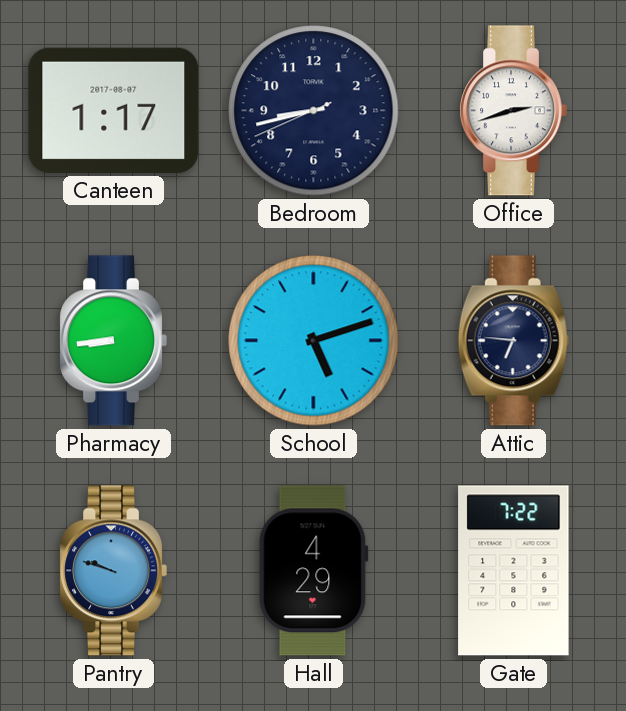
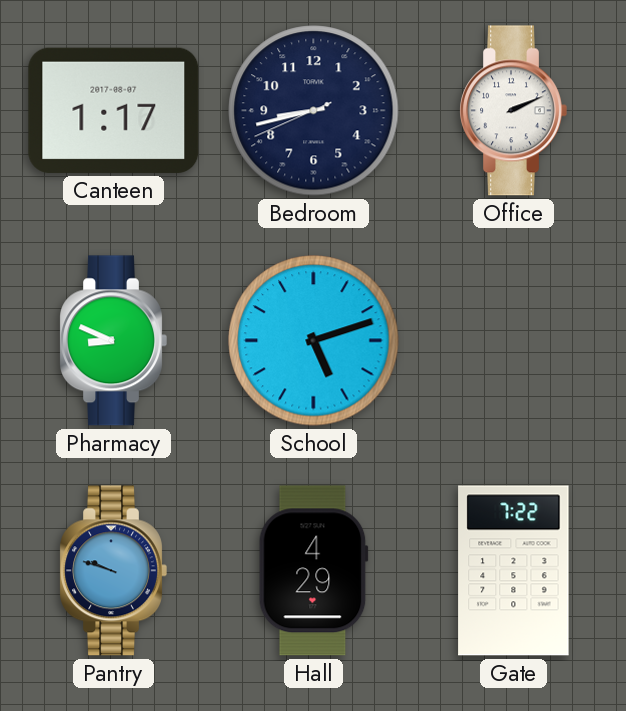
Office: 2:42 -> 2:11 (513, 111)
Pharmacy: 8:44 -> 8:49 (113, 341)
Attic: 6:46 -> none (513, 341)
